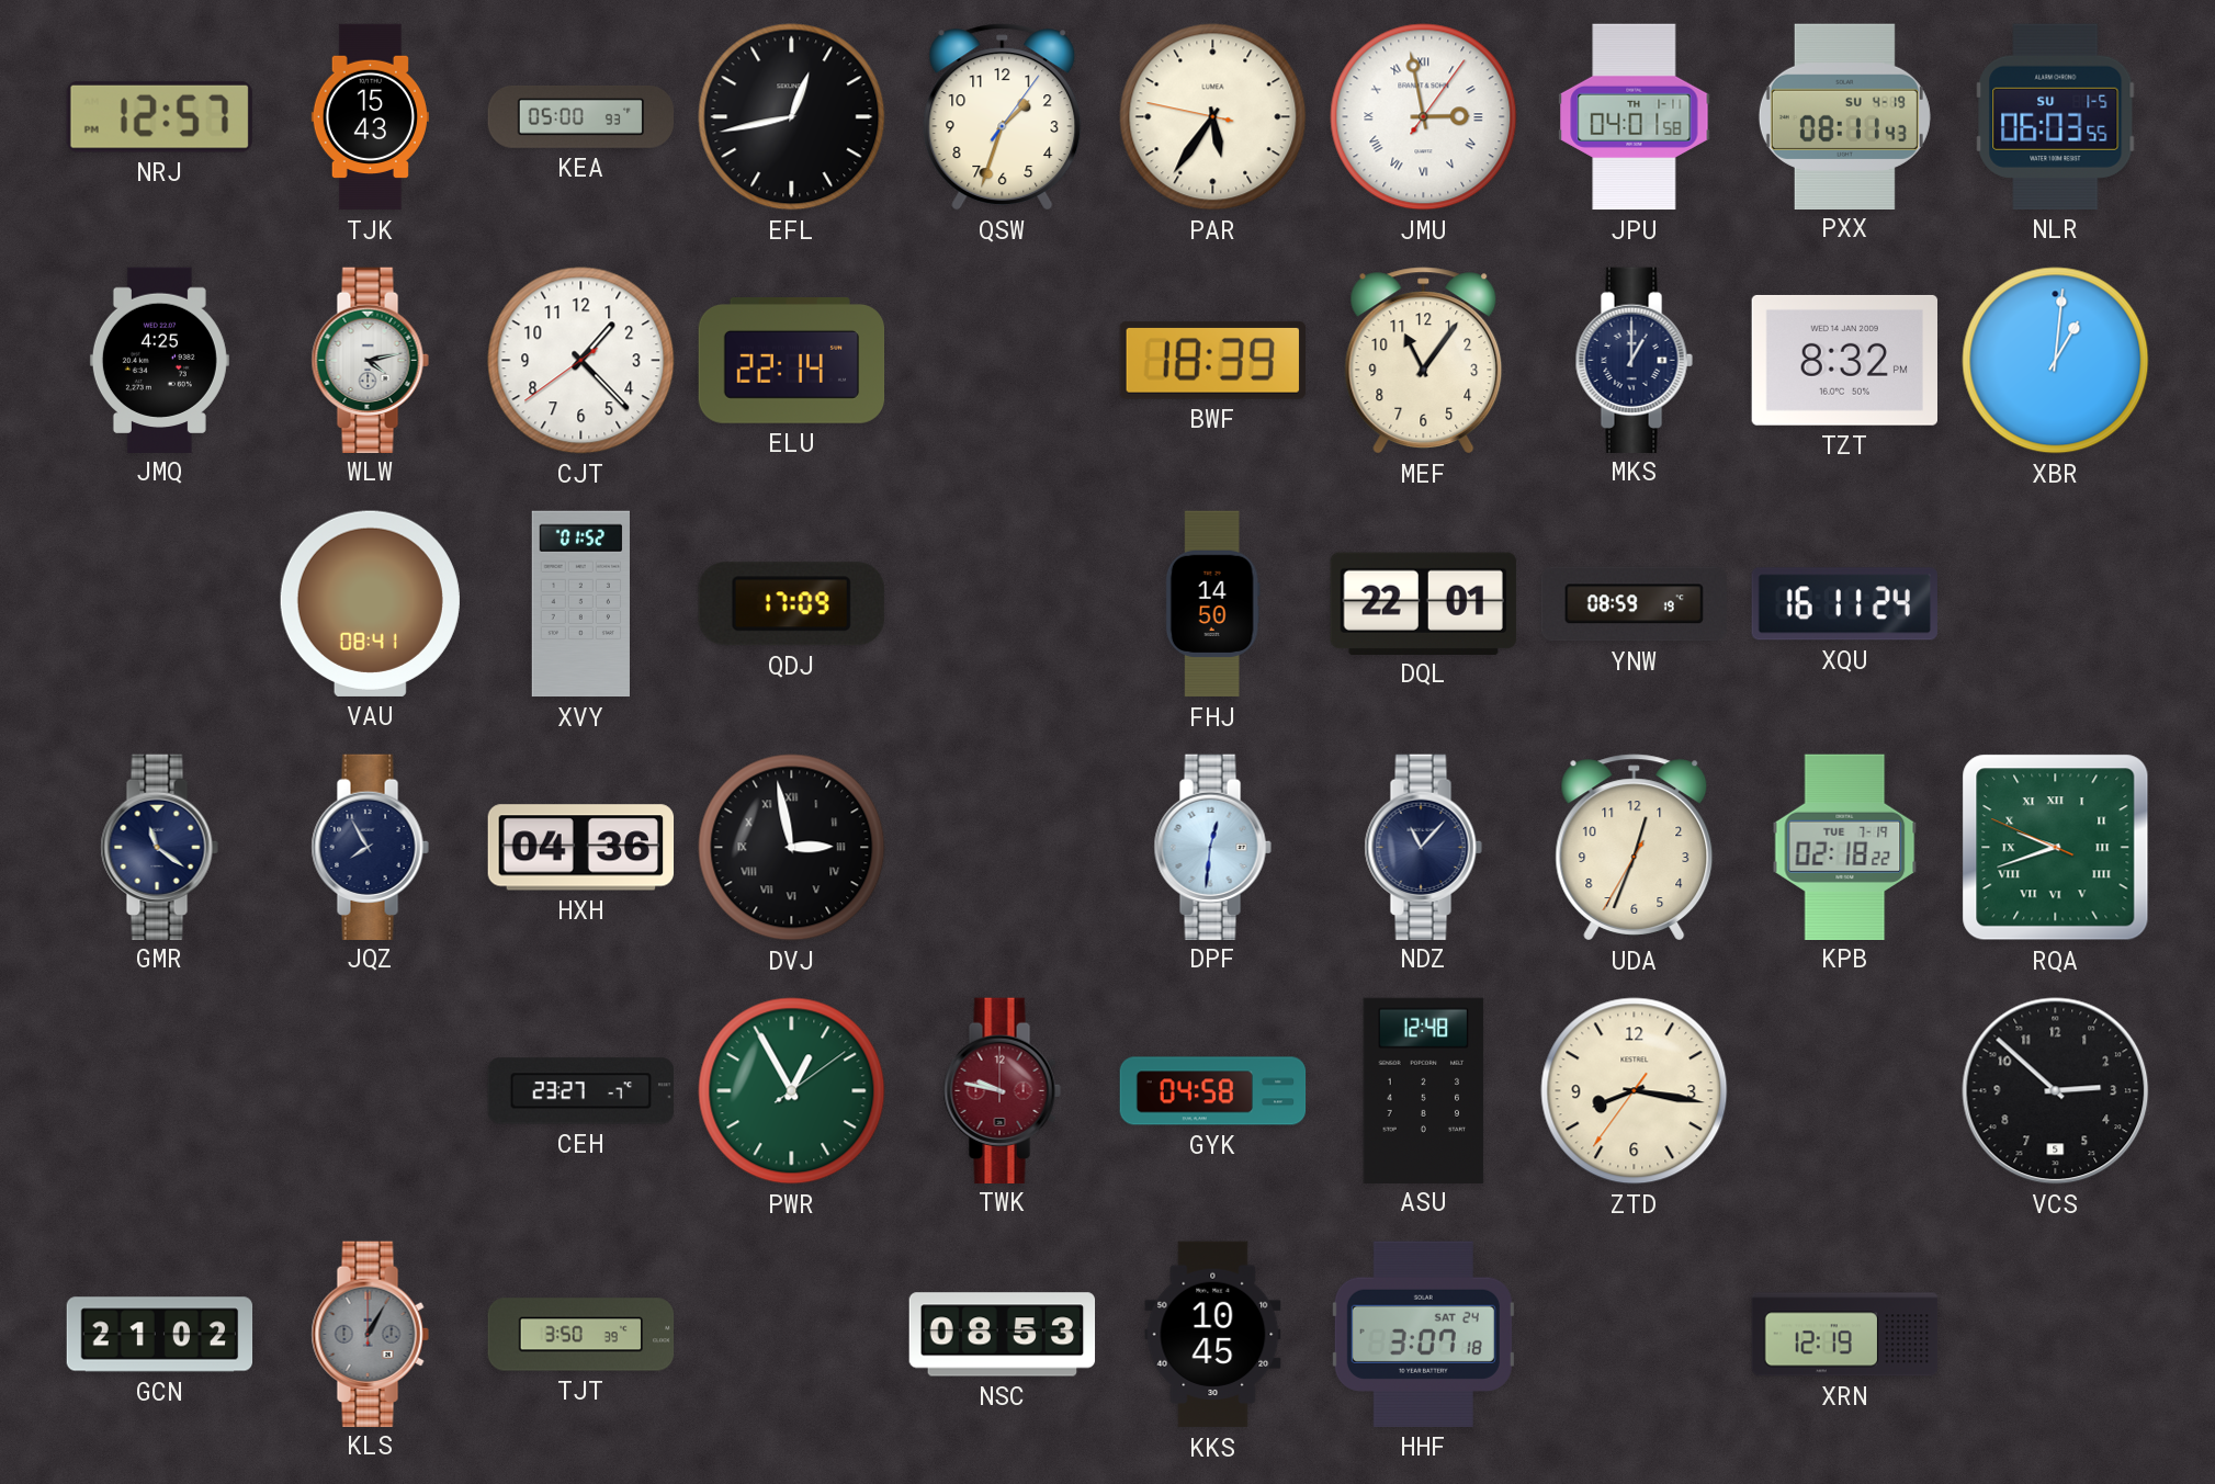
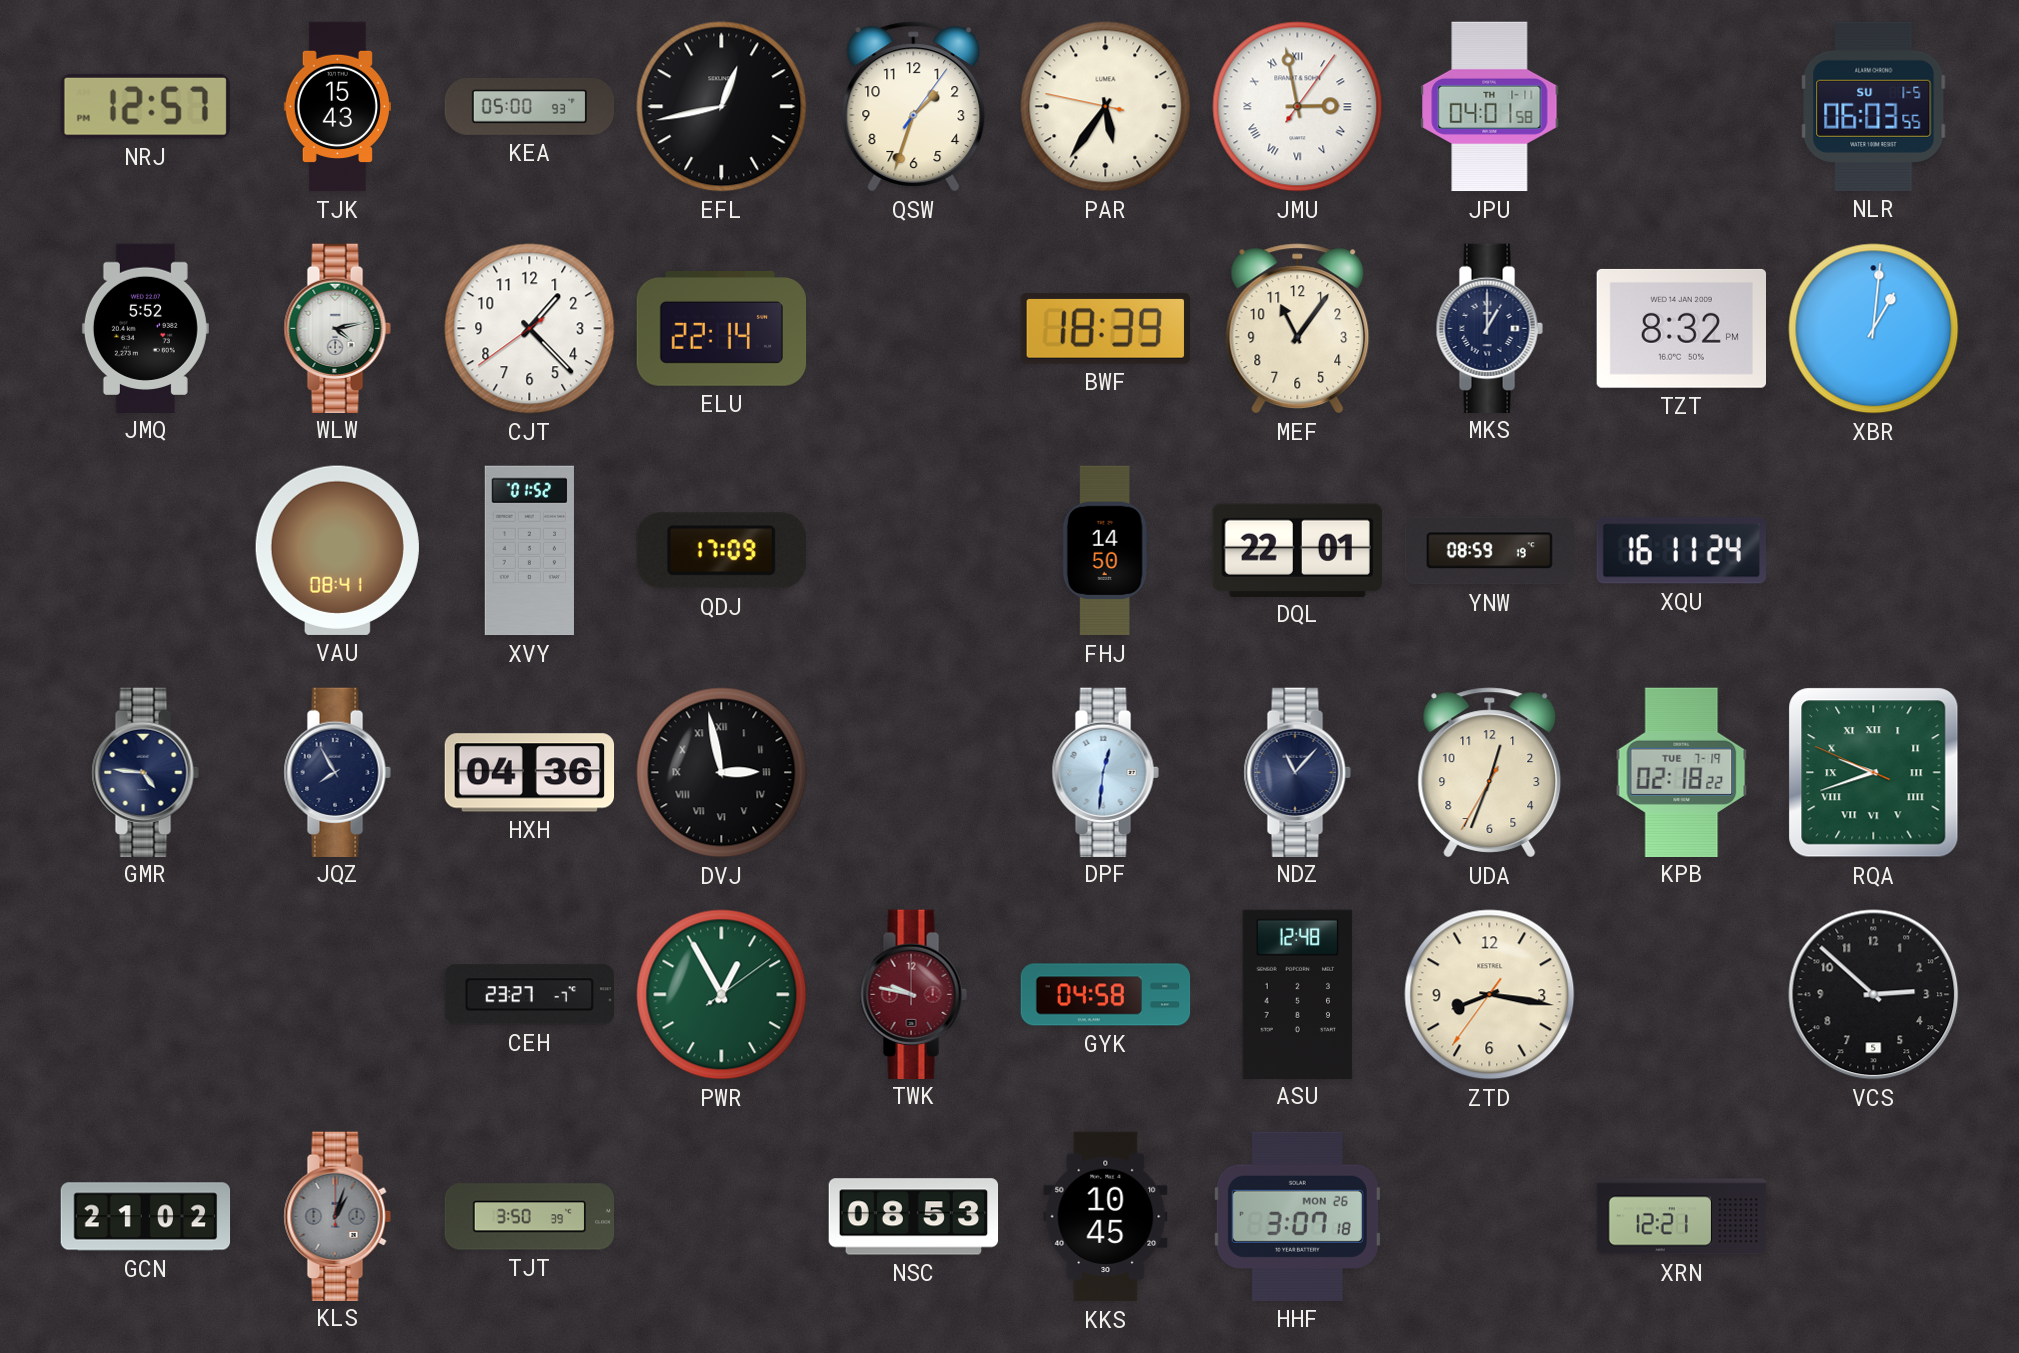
PXX: 08:11 -> none (1844, 116)
JMQ: 4:25 -> 5:52 (145, 328)
GMR: 11:21 -> 4:46 (145, 772)
KLS: 1:05 -> 1:03 (337, 1216)
HHF date: SAT 24 -> MON 26 (1297, 1216)
XRN: 12:19 -> 12:21 (1682, 1217)
